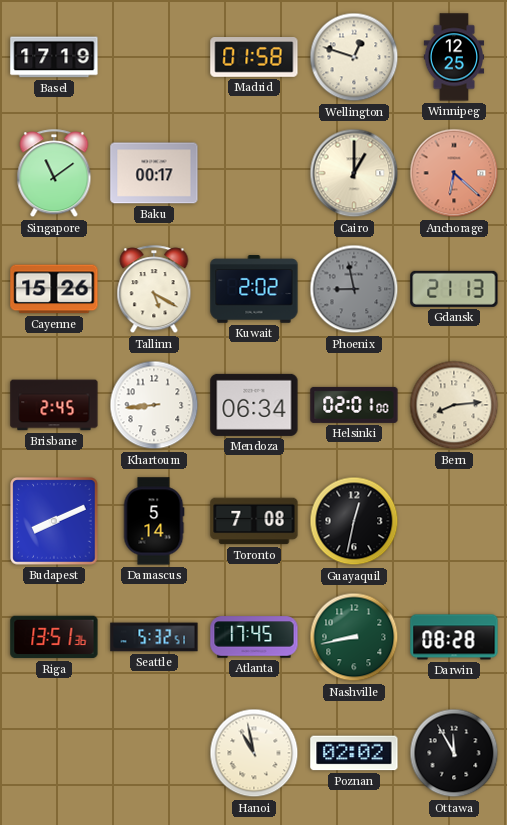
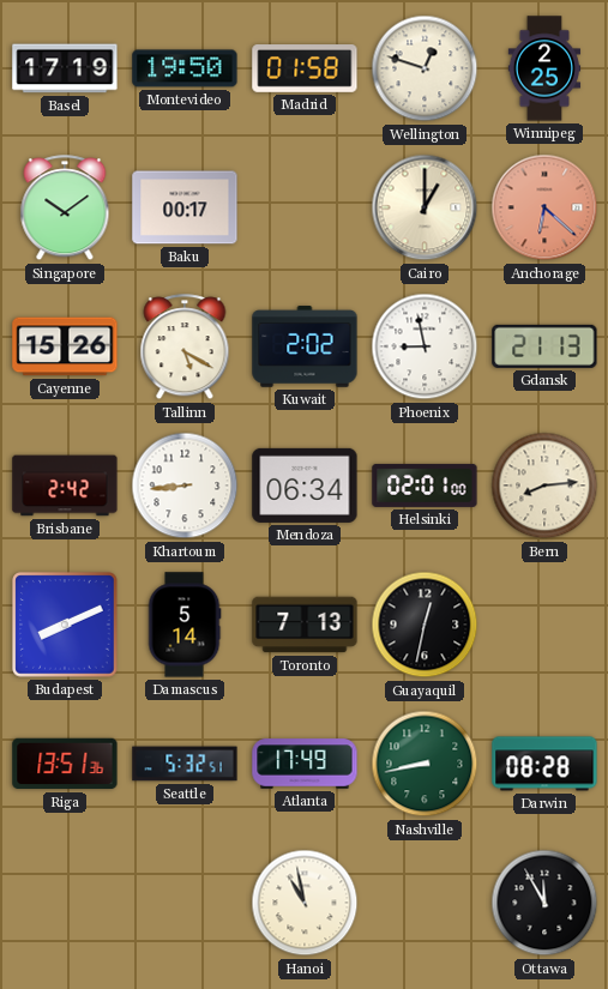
Montevideo: none -> 19:50 (185, 68)
Winnipeg: 12:25 -> 2:25 (544, 68)
Singapore: 11:09 -> 10:09 (65, 209)
Phoenix dial: grey -> white (425, 346)
Brisbane: 2:45 -> 2:42 (65, 486)
Toronto: 7:08 -> 7:13 (305, 625)
Atlanta: 17:45 -> 17:49 (305, 764)
Poznan: 02:02 -> none (354, 753)
